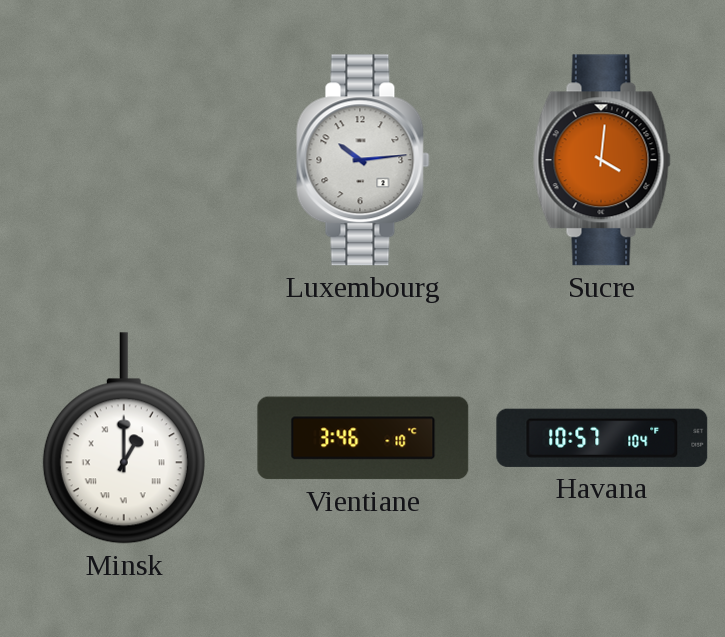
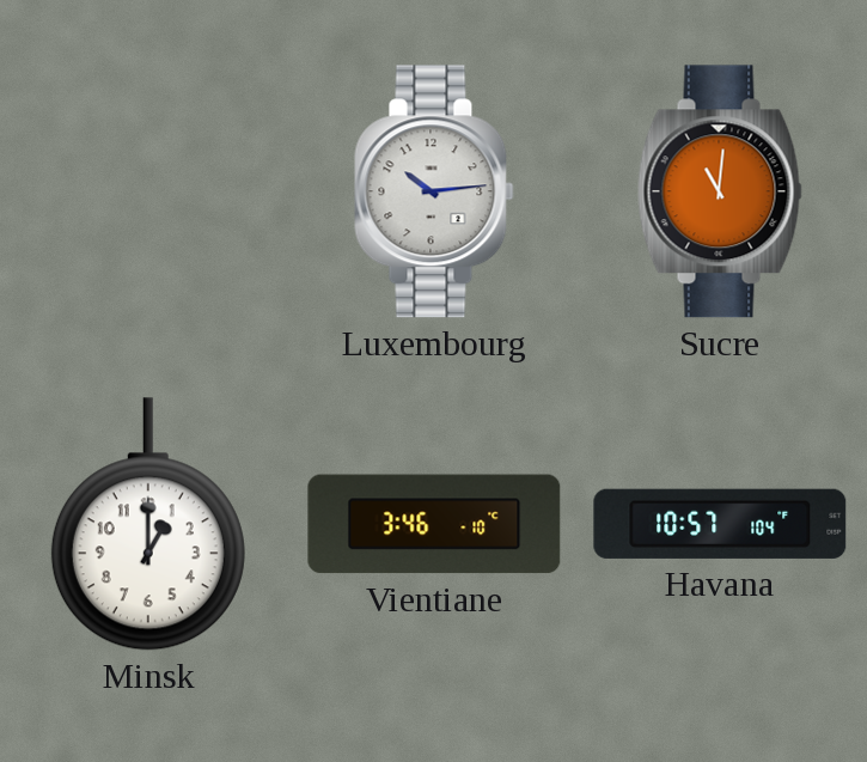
Sucre: 4:01 -> 11:01 (720, 191)
Minsk numerals: Roman -> Arabic (148, 524)
